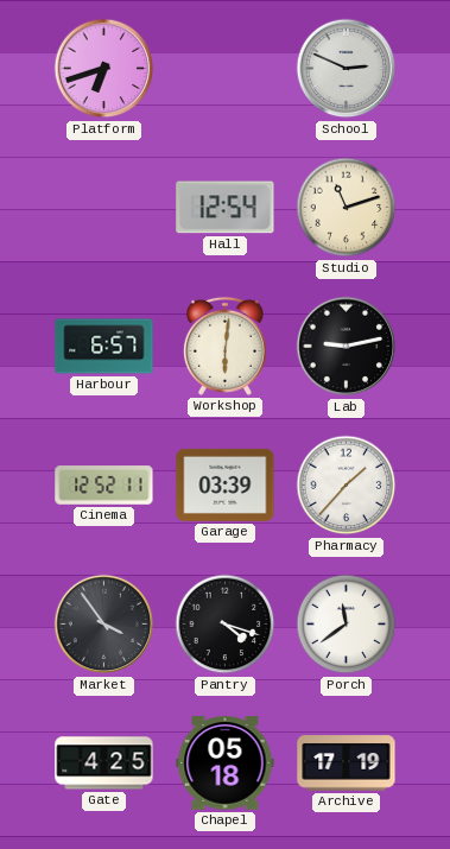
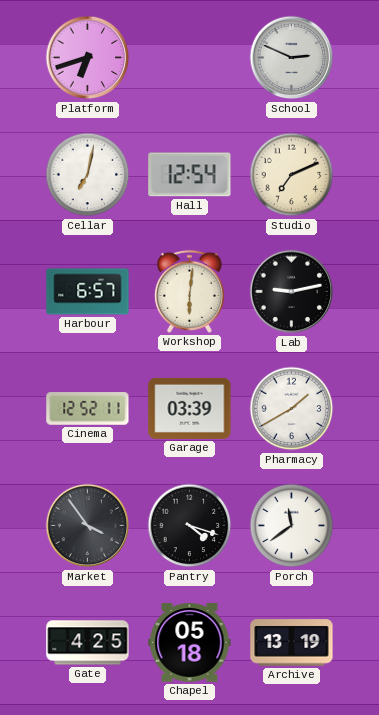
Cellar: none -> 7:02 (88, 175)
Studio: 11:12 -> 7:11 (292, 175)
Pharmacy: 1:37 -> 1:40 (292, 409)
Archive: 17:19 -> 13:19 (292, 643)
